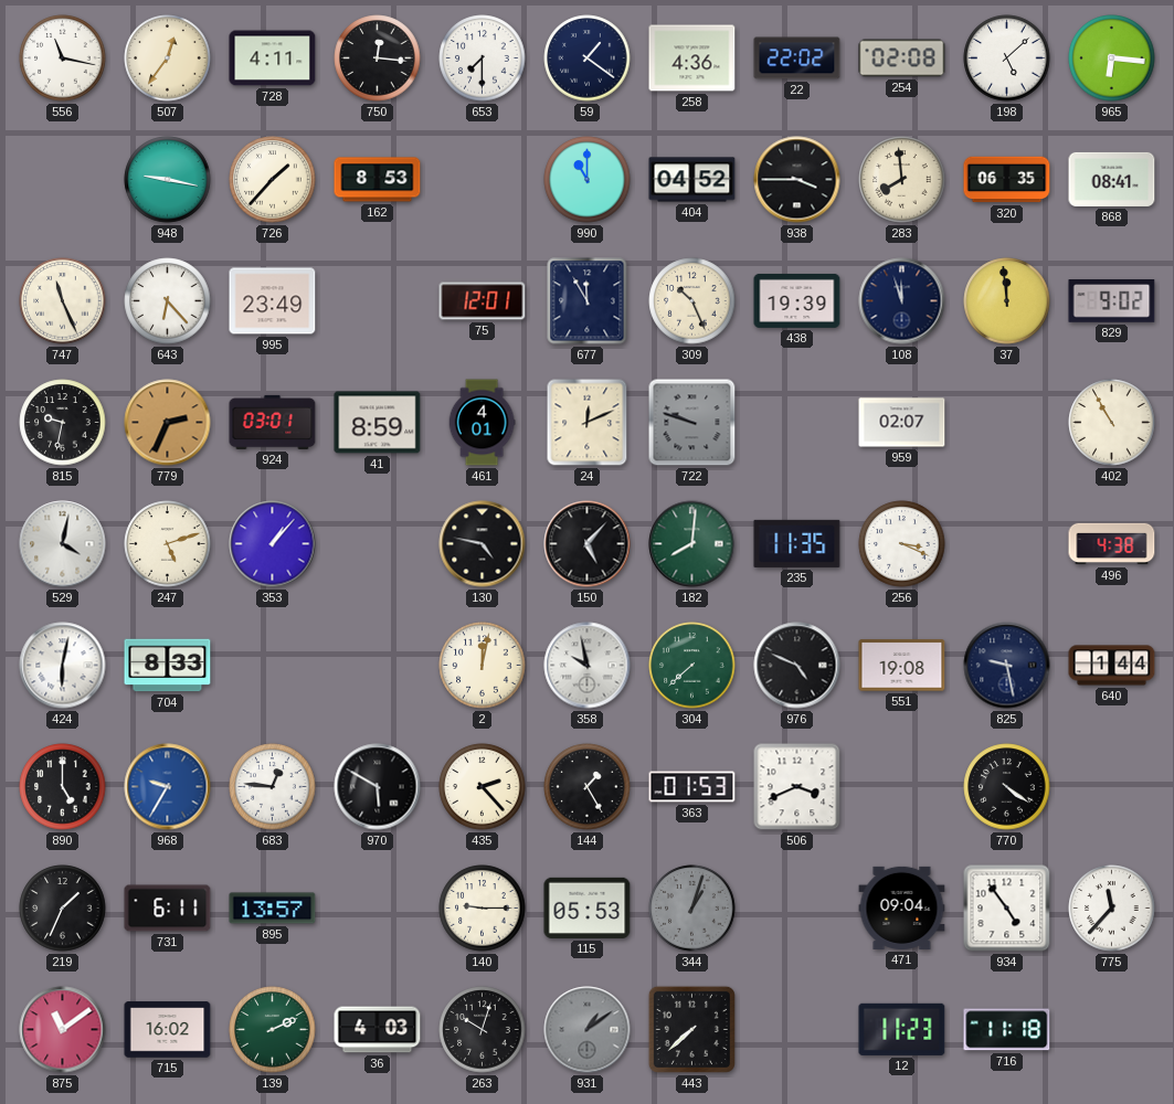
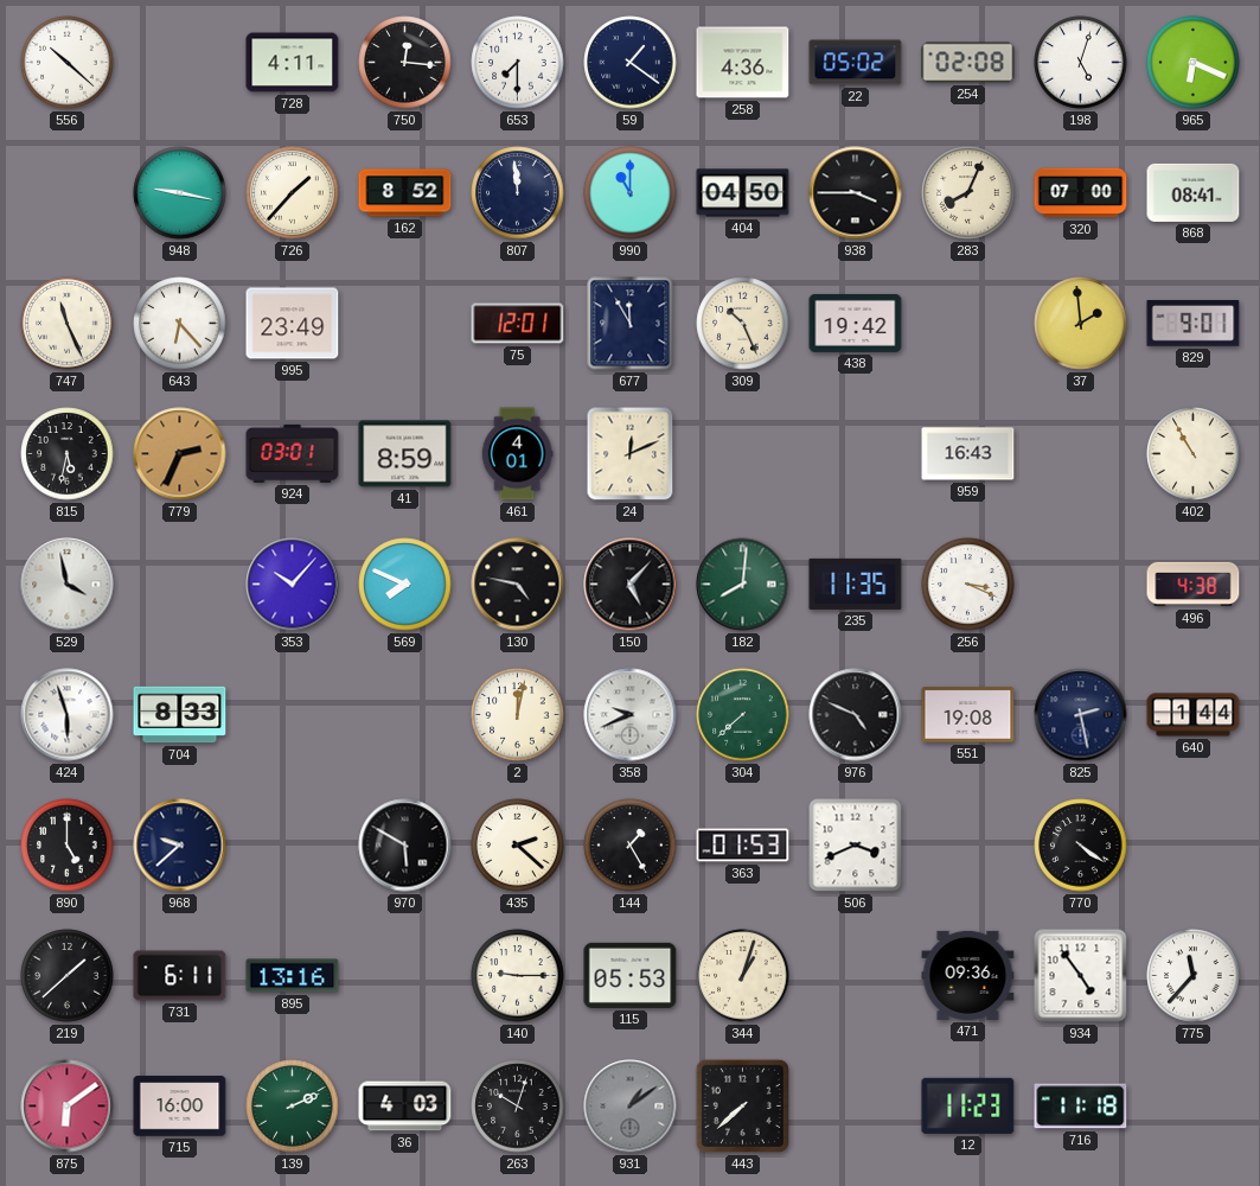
556: 11:17 -> 10:22 (68, 63)
507: 12:36 -> none (168, 59)
22: 22:02 -> 05:02 (856, 63)
198: 5:08 -> 5:03 (1081, 63)
965: 6:16 -> 6:19 (1194, 63)
162: 8:53 -> 8:52 (405, 193)
807: none -> 11:59 (518, 193)
404: 04:52 -> 04:50 (743, 193)
283: 7:59 -> 8:04 (968, 193)
320: 06:35 -> 07:00 (1081, 193)
438: 19:39 -> 19:42 (856, 323)
108: 11:57 -> none (902, 301)
37: 11:59 -> 1:59 (1081, 324)
829: 9:02 -> 9:01 (1194, 324)
815: 9:32 -> 5:32 (68, 454)
722: 9:48 -> none (692, 423)
959: 02:07 -> 16:43 (968, 454)
529: 4:02 -> 3:58 (68, 585)
247: 5:12 -> none (168, 544)
353: 1:07 -> 10:07 (293, 585)
569: none -> 7:49 (405, 585)
424: 6:02 -> 5:57 (68, 715)
358: 9:58 -> 9:41 (631, 715)
825: 9:28 -> 2:28 (1081, 715)
968: 9:35 -> 9:38 (180, 846)
968 dial: blue -> navy (180, 846)
683: 12:46 -> none (273, 787)
435: 2:23 -> 2:22 (518, 846)
219: 1:34 -> 1:38 (68, 976)
895: 13:57 -> 13:16 (293, 976)
344 dial: grey -> cream (743, 976)
471: 09:04 -> 09:36 (968, 975)
875: 11:09 -> 6:09 (68, 1107)
715: 16:02 -> 16:00 (180, 1107)
